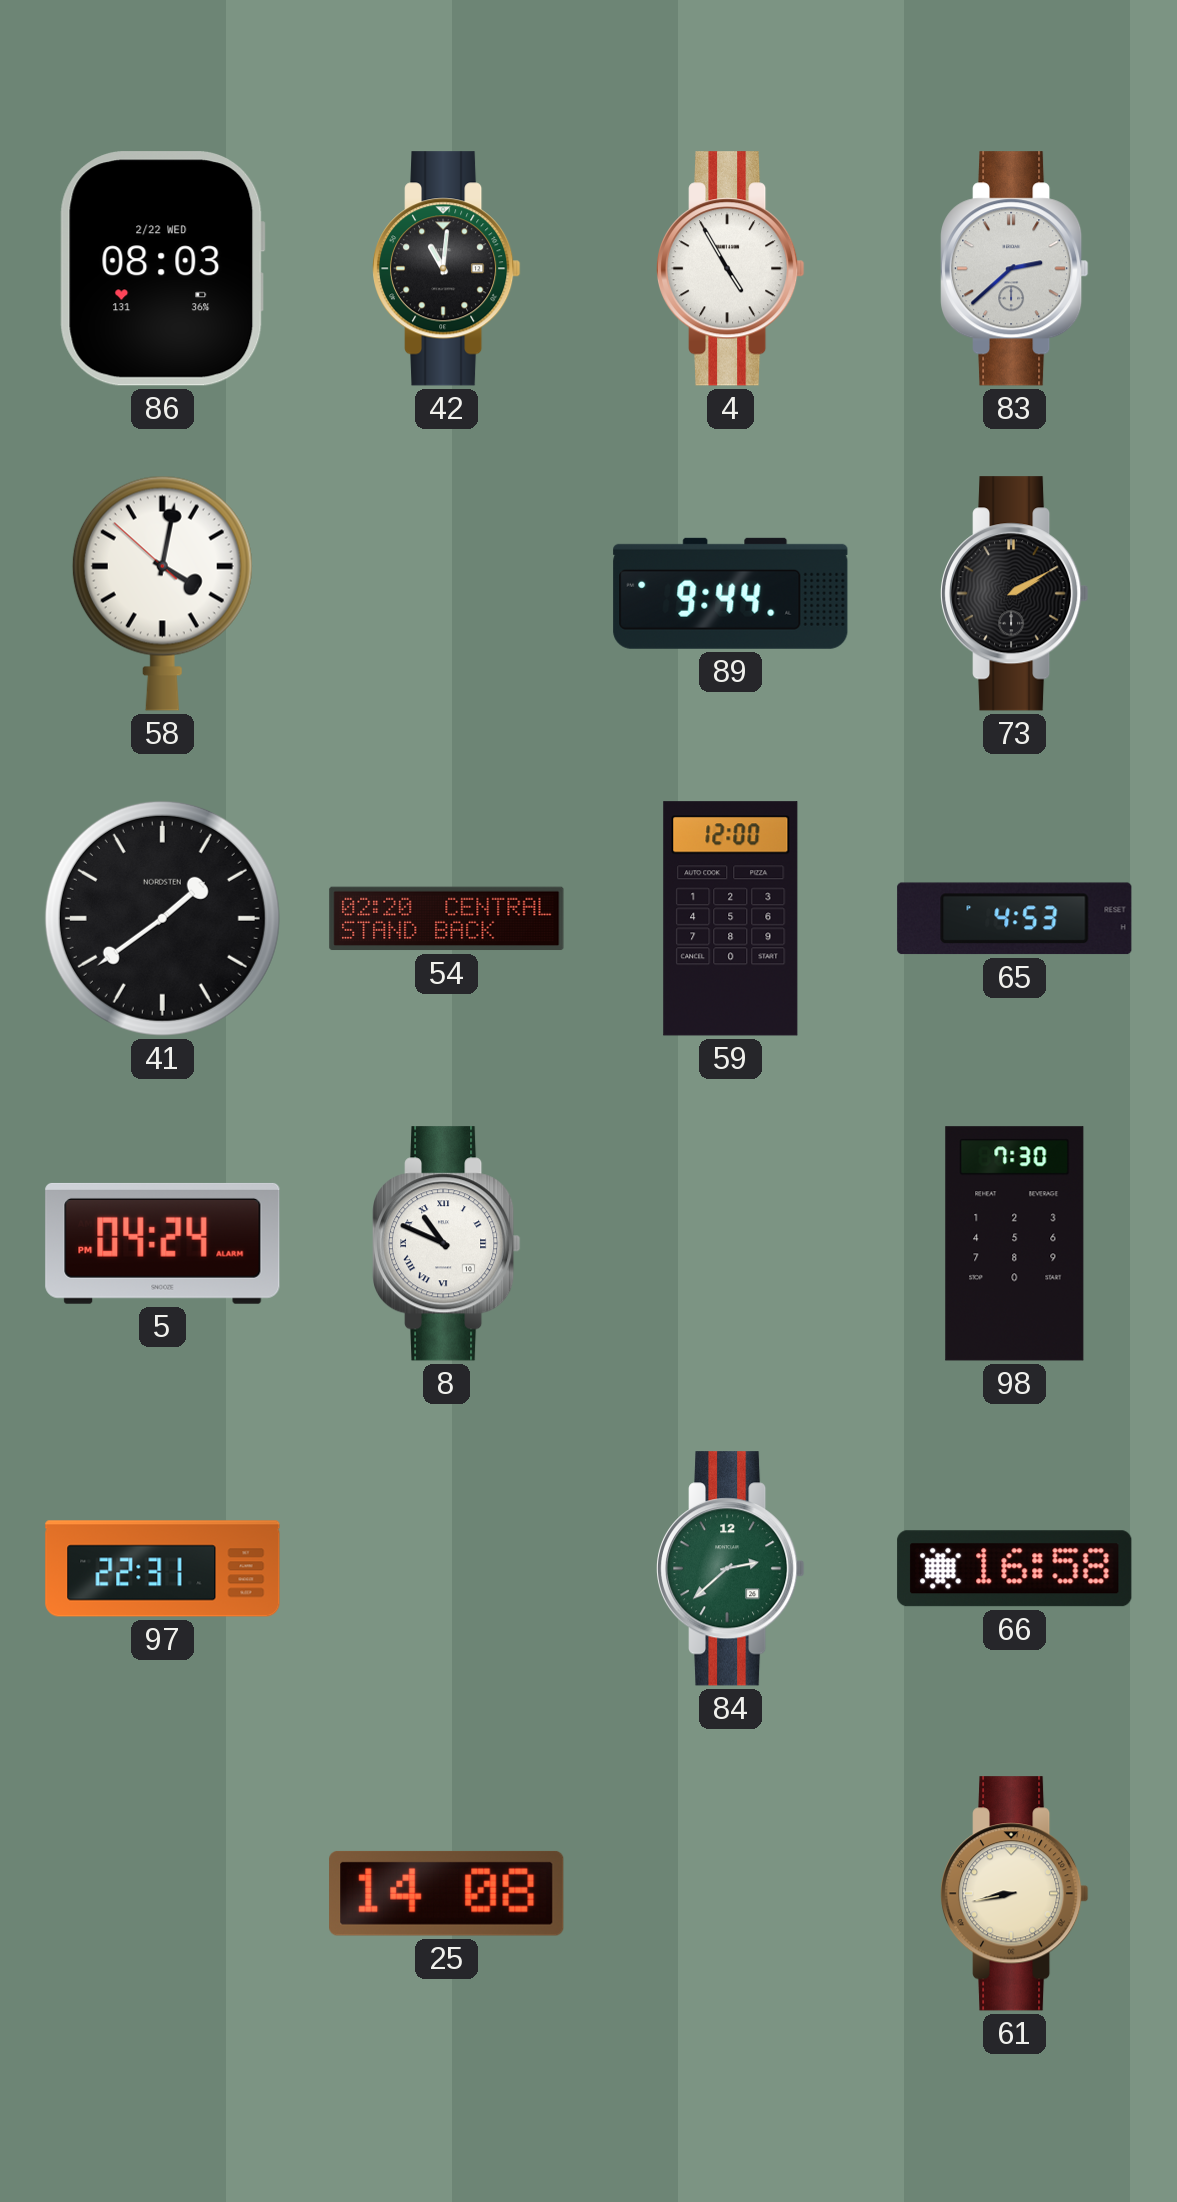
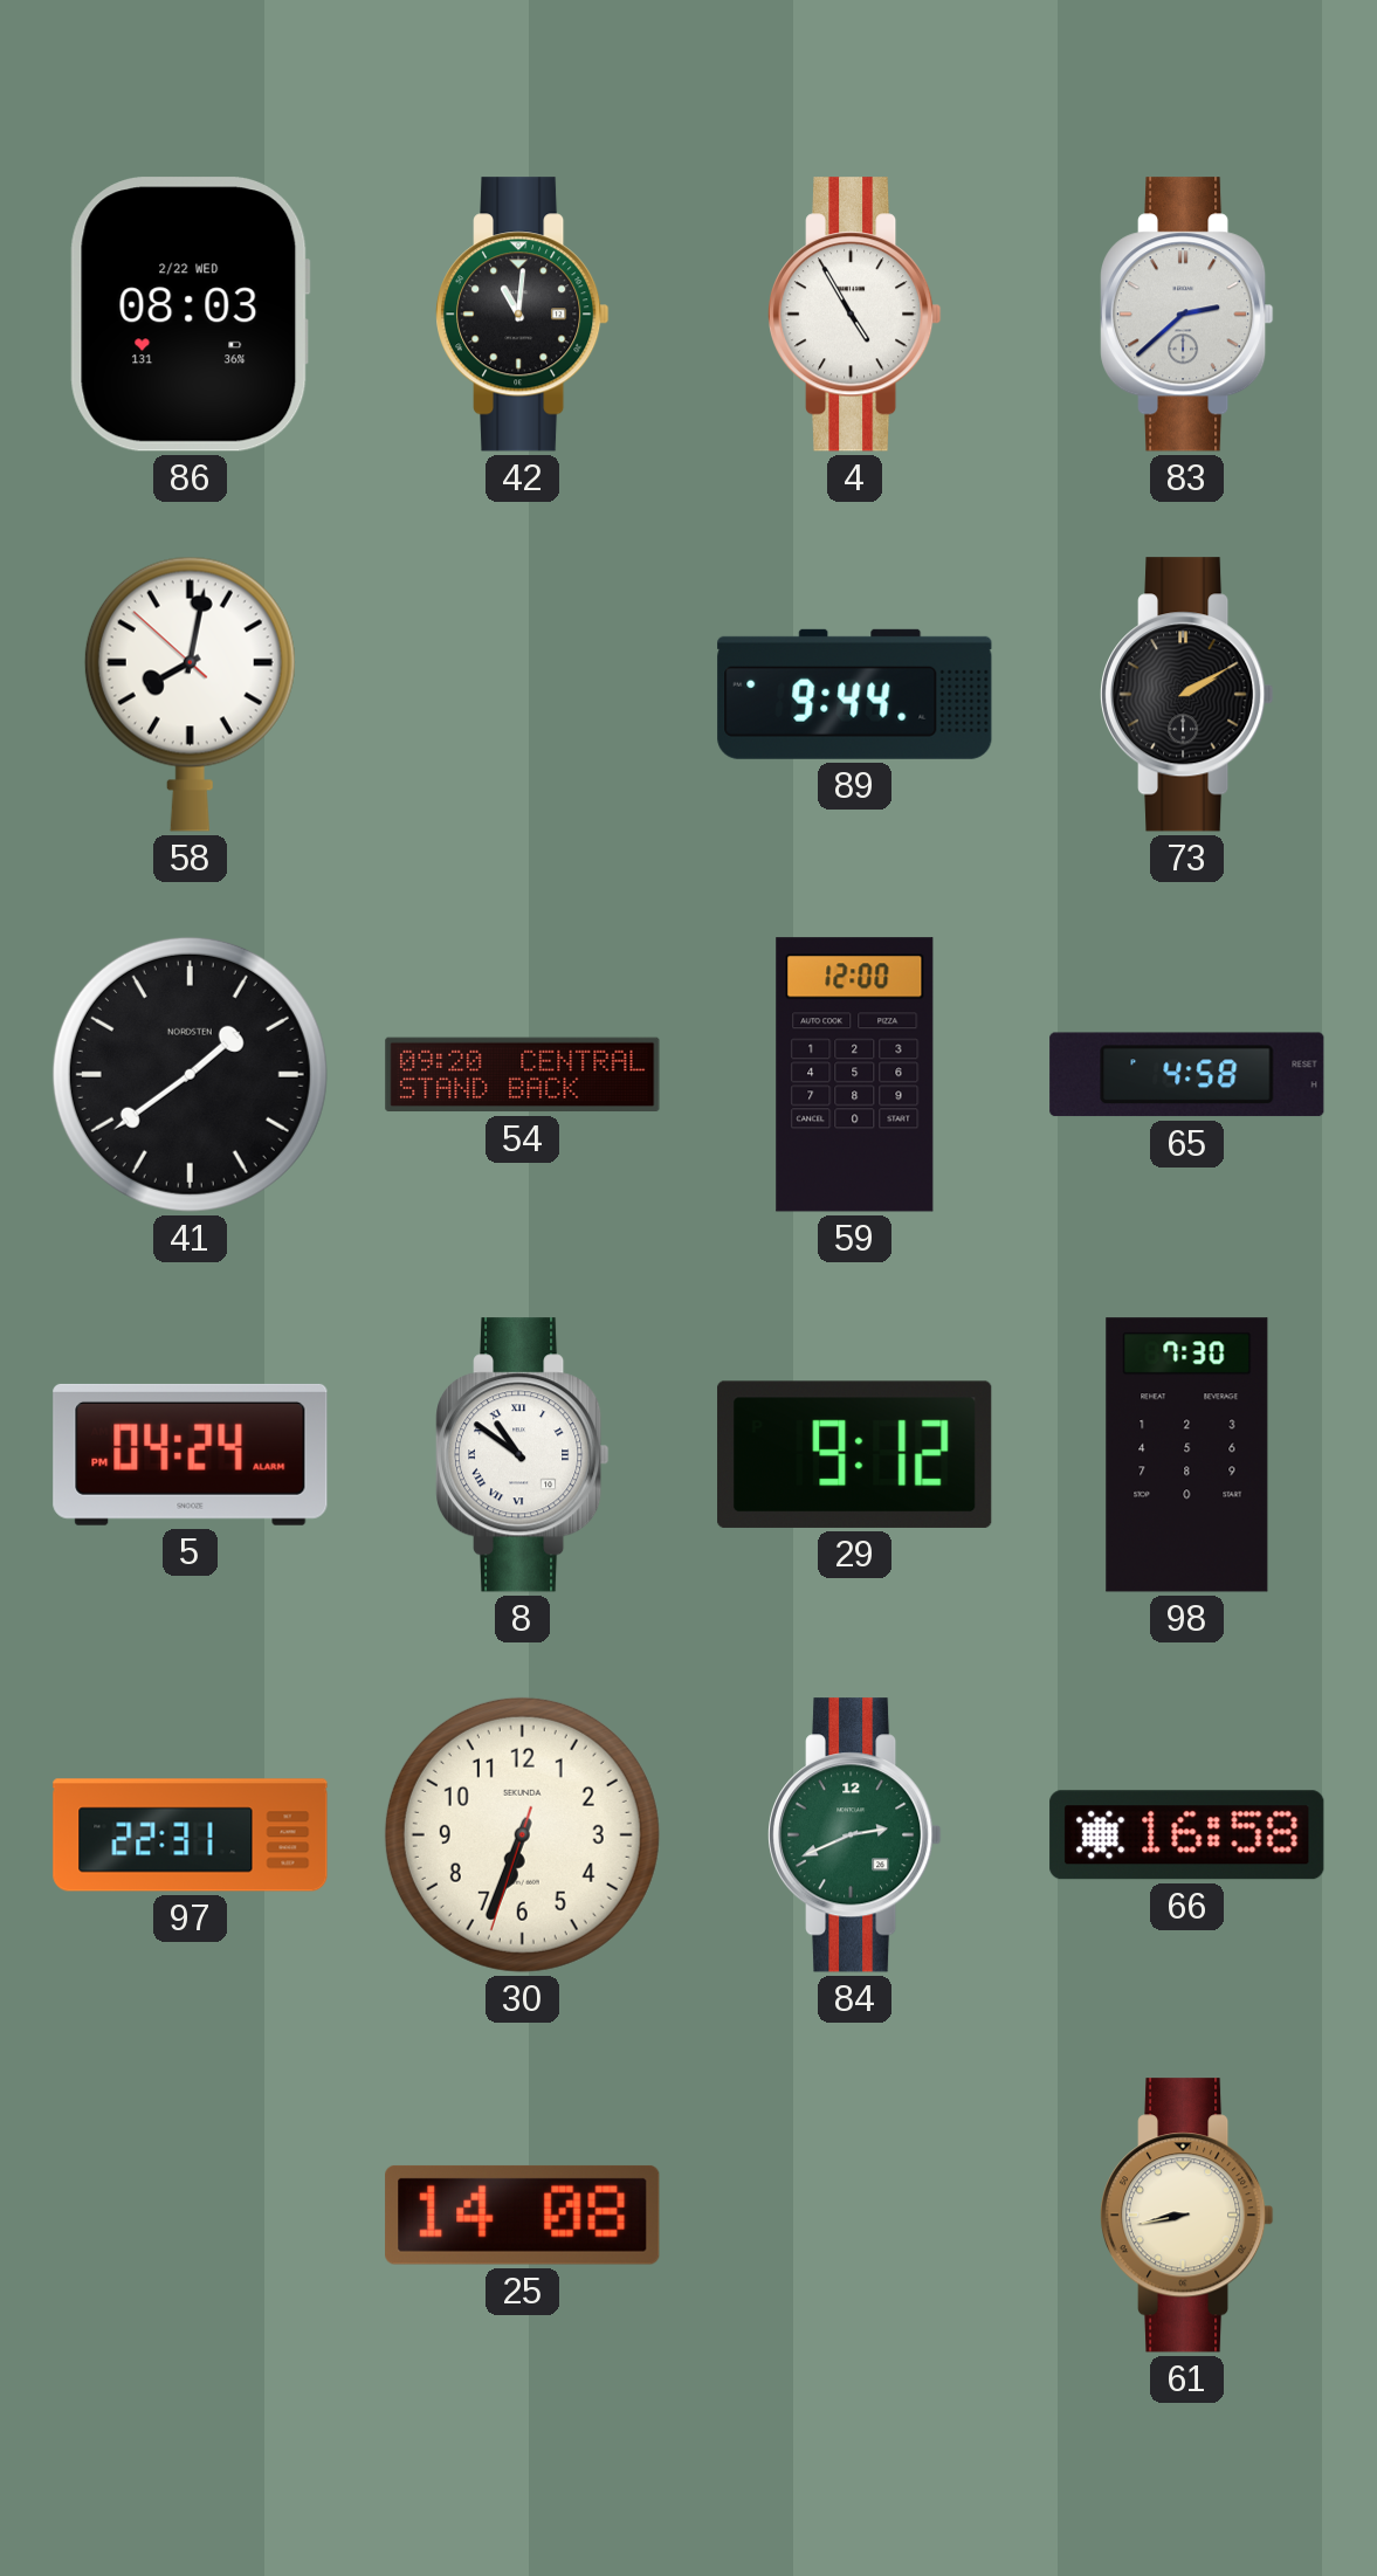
58: 4:01 -> 8:01 (190, 694)
54: 02:20 -> 09:20 (523, 1075)
65: 4:53 -> 4:58 (1187, 1075)
8: 10:49 -> 10:51 (523, 1455)
29: none -> 9:12 (855, 1454)
30: none -> 6:33 (522, 1834)
84: 2:38 -> 2:41 (855, 1835)
